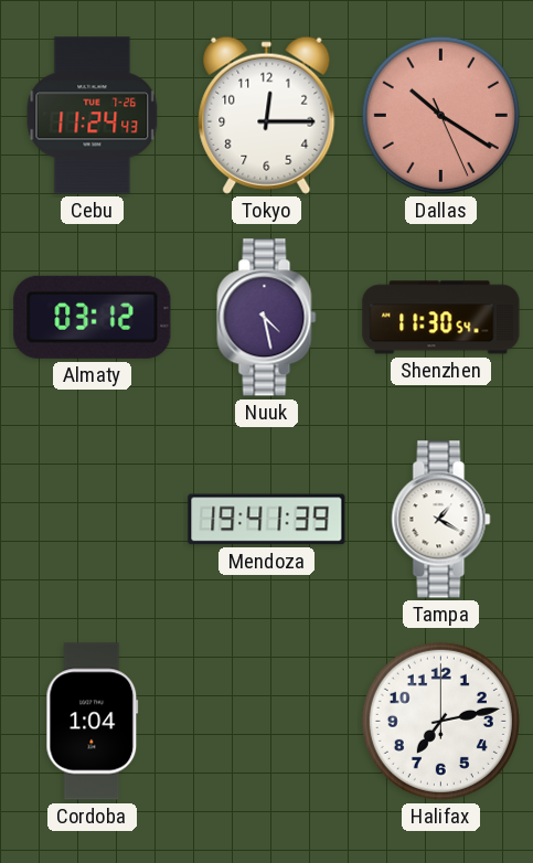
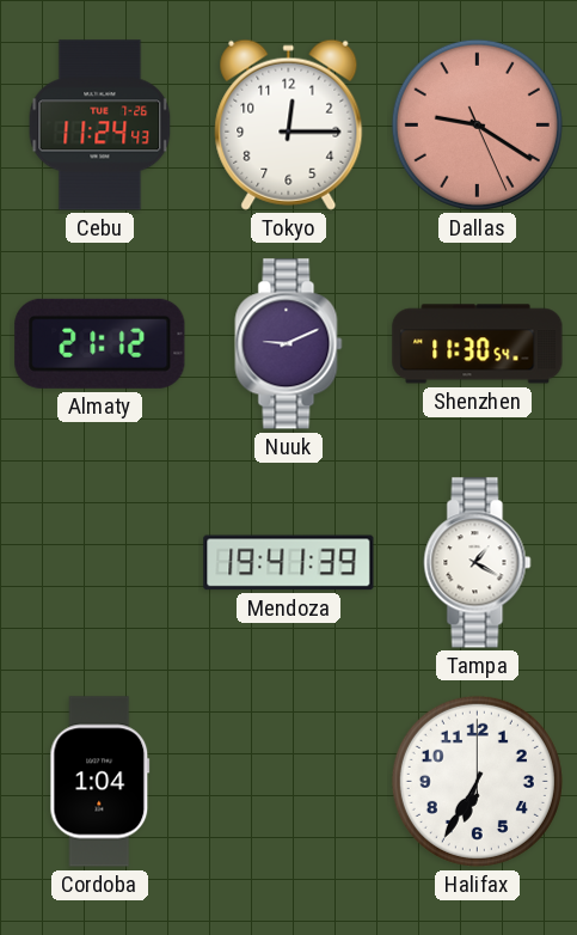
Dallas: 10:20 -> 9:20 (477, 124)
Almaty: 03:12 -> 21:12 (100, 343)
Nuuk: 4:28 -> 9:11 (289, 344)
Halifax: 7:13 -> 6:35 (477, 781)
